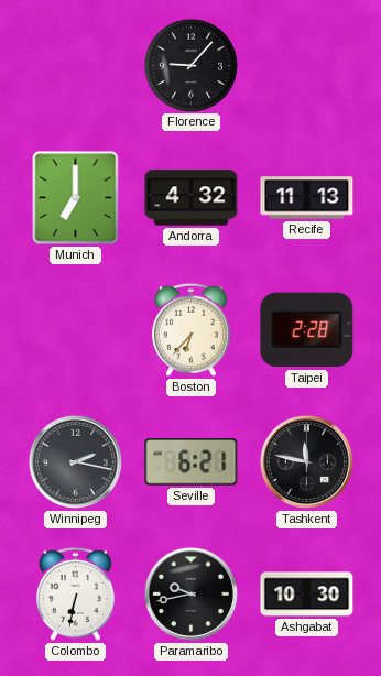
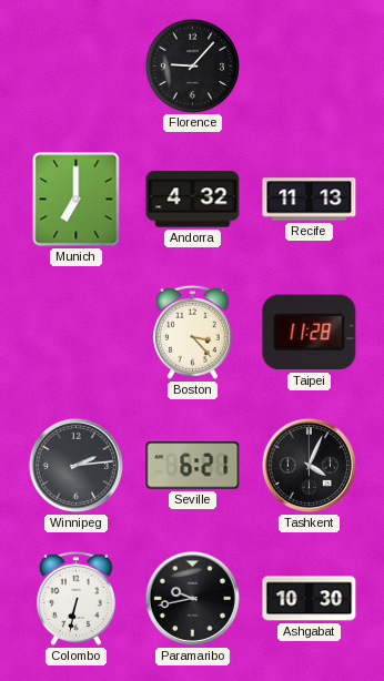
Boston: 6:37 -> 3:23 (192, 332)
Taipei: 2:28 -> 11:28 (310, 333)
Winnipeg: 2:17 -> 2:14 (75, 465)
Tashkent: 11:47 -> 4:04 (309, 465)
